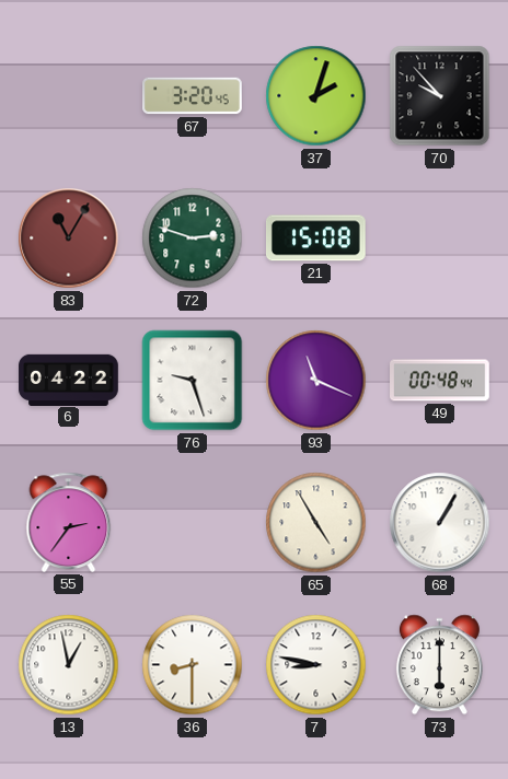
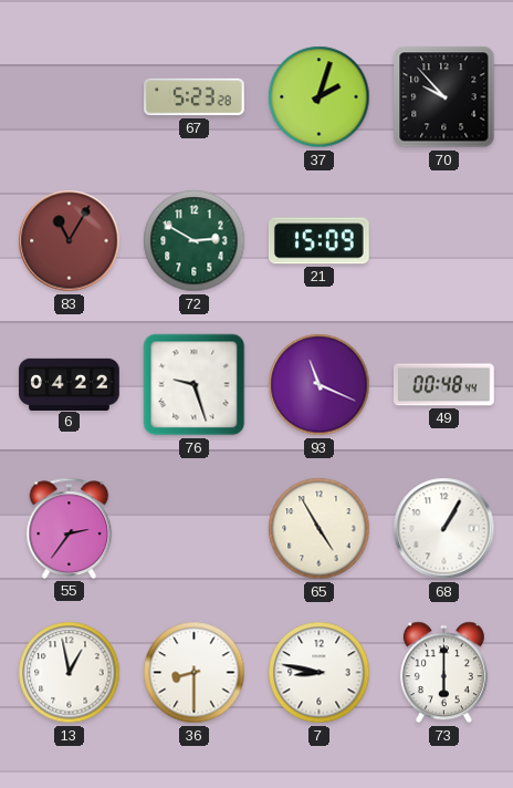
67: 3:20 -> 5:23 (195, 97)
72: 2:48 -> 2:50 (195, 241)
21: 15:08 -> 15:09 (318, 241)
